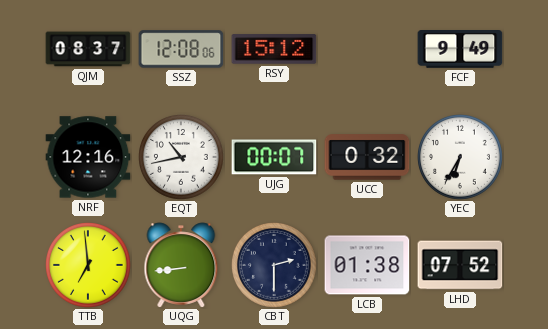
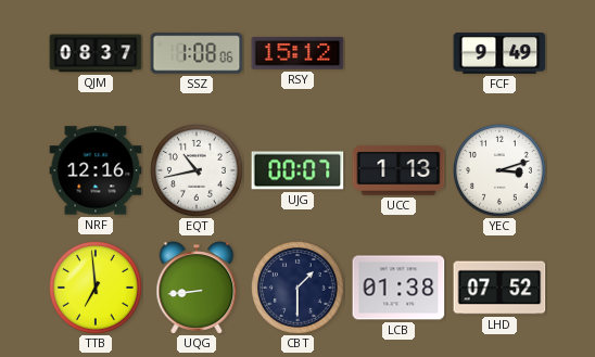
SSZ: 12:08 -> 1:08 (197, 53)
UCC: 0:32 -> 1:13 (398, 170)
YEC: 6:35 -> 3:12 (501, 171)
CBT: 2:30 -> 1:30 (299, 289)
